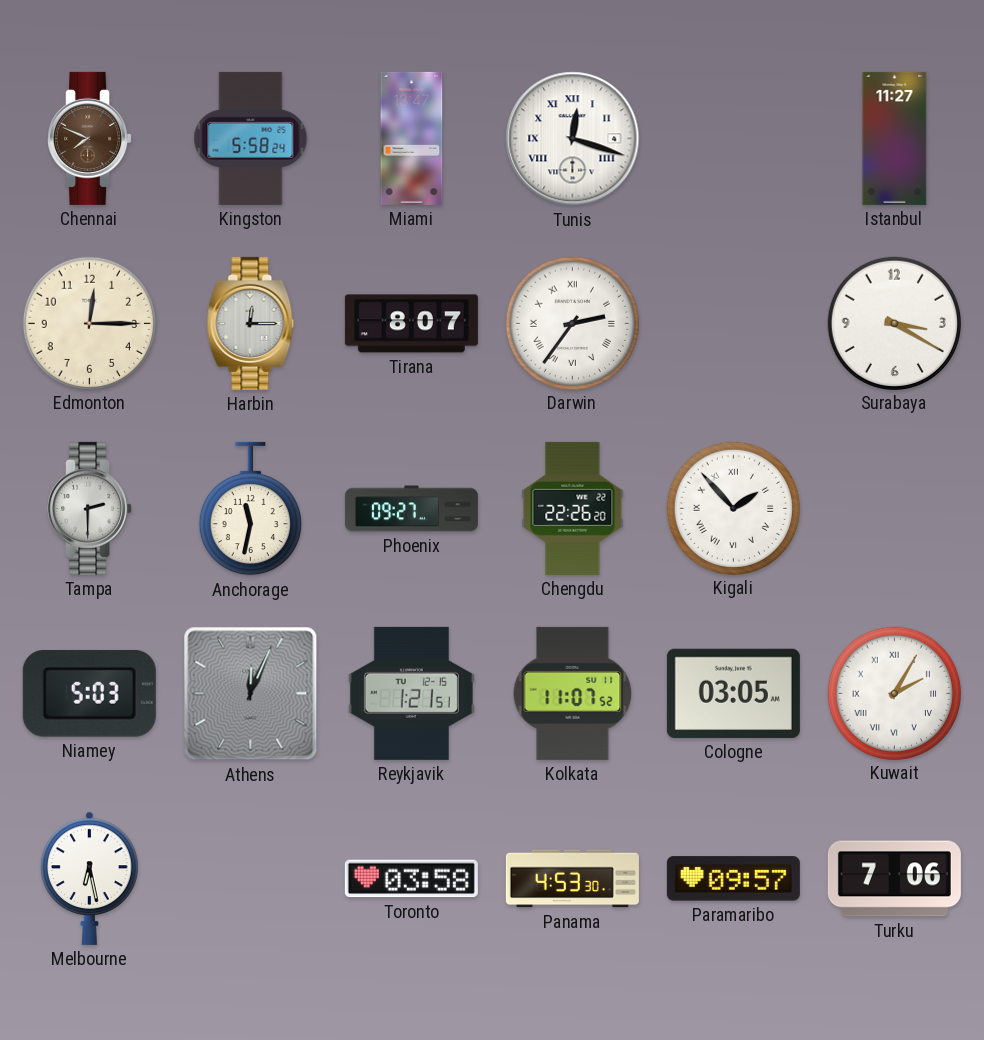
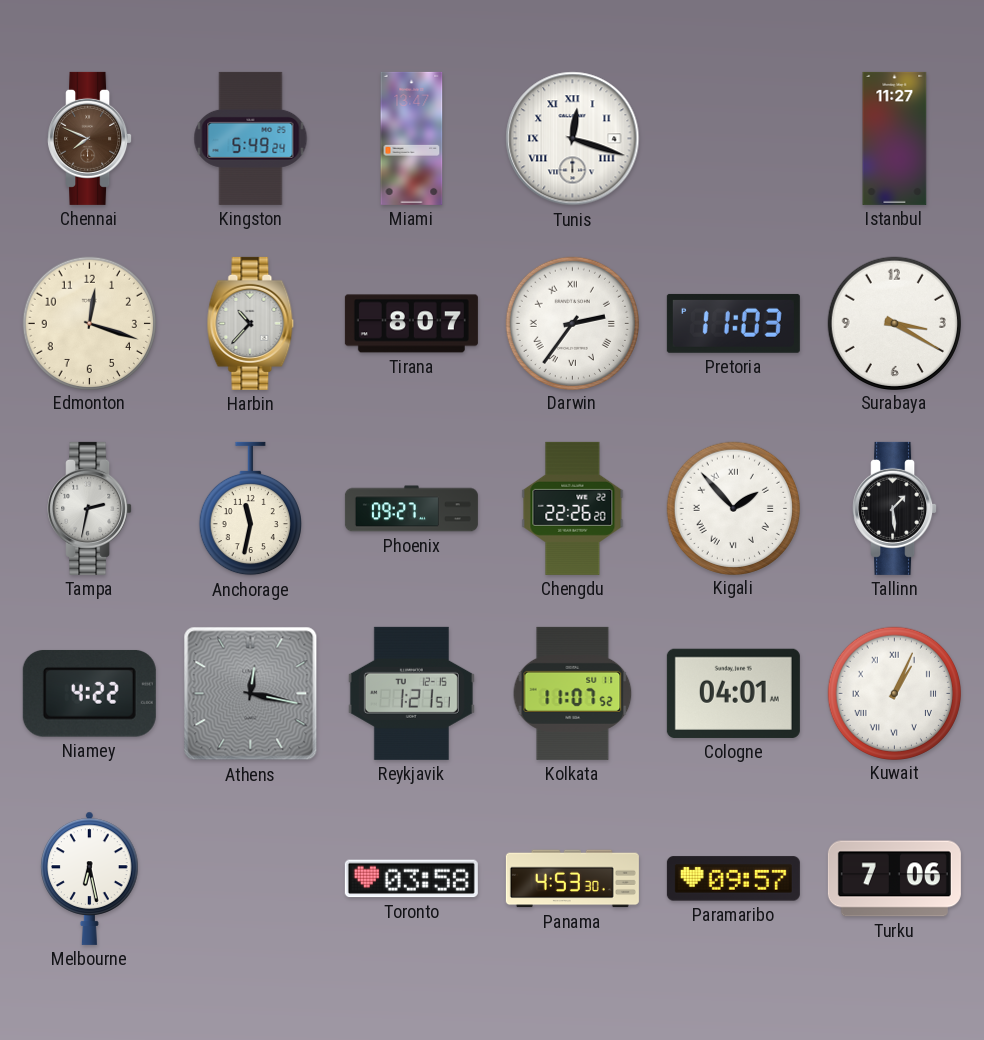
Kingston: 5:58 -> 5:49 (251, 138)
Edmonton: 12:15 -> 12:18 (89, 323)
Harbin: 12:15 -> 10:37 (251, 323)
Pretoria: none -> 11:03 (733, 323)
Tampa: 2:30 -> 2:32 (90, 508)
Tallinn: none -> 1:29 (895, 508)
Niamey: 5:03 -> 4:22 (89, 693)
Athens: 12:04 -> 12:17 (251, 694)
Cologne: 03:05 -> 04:01 (733, 693)
Kuwait: 2:05 -> 1:04 (894, 693)
